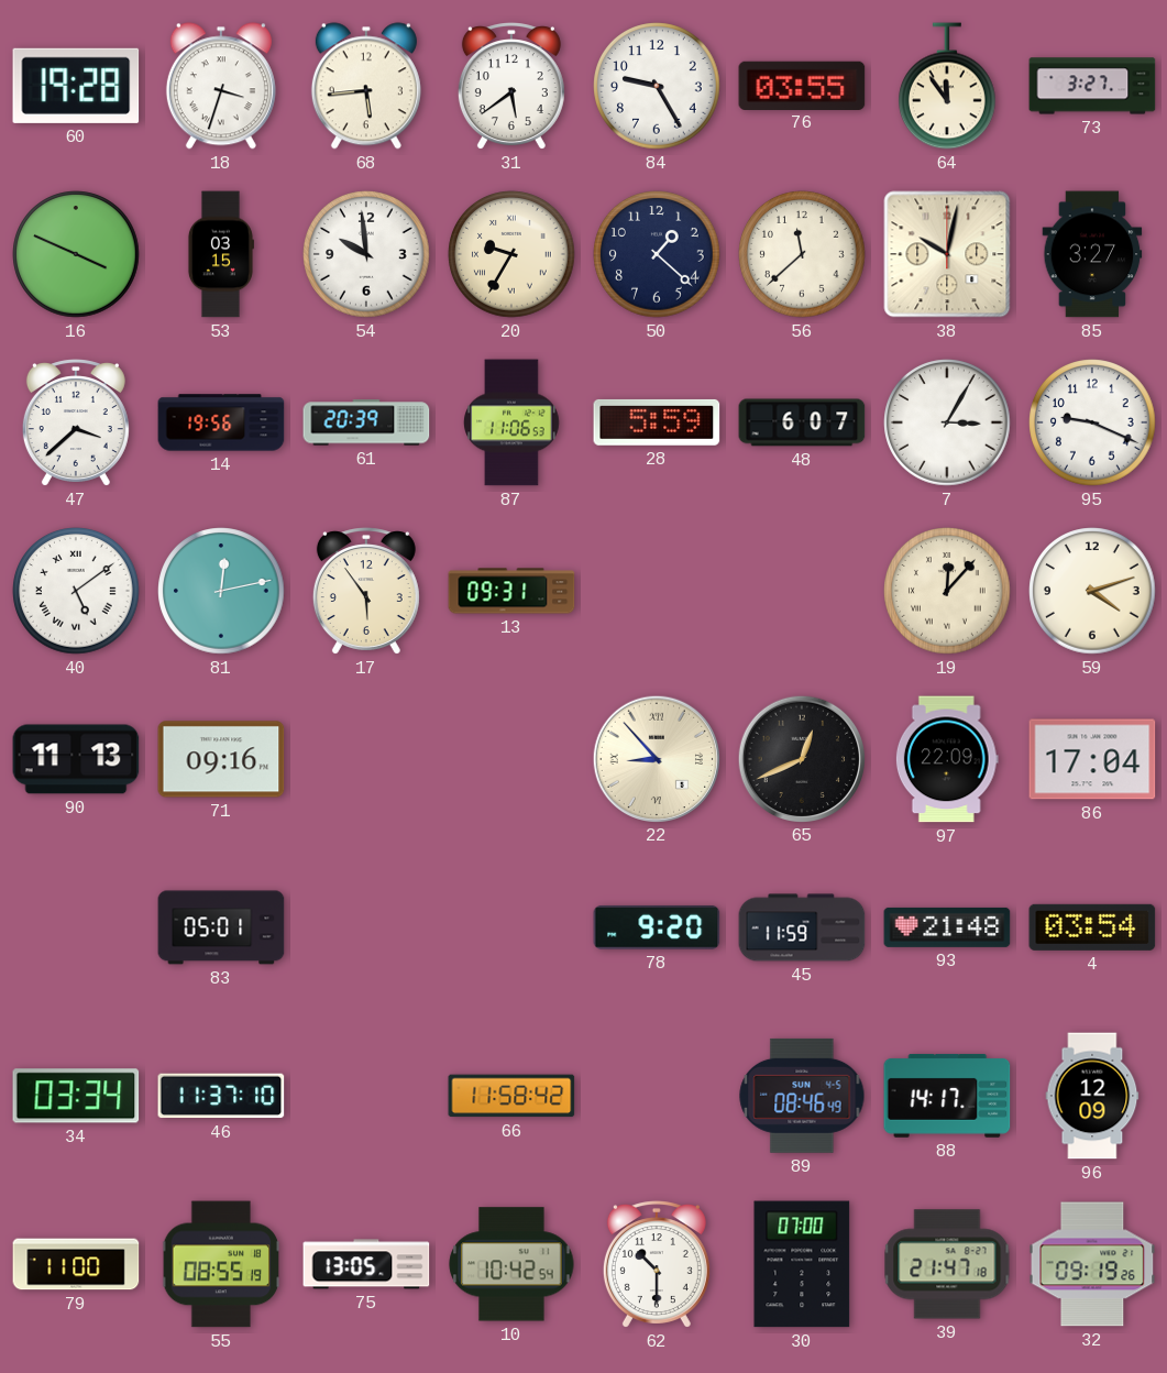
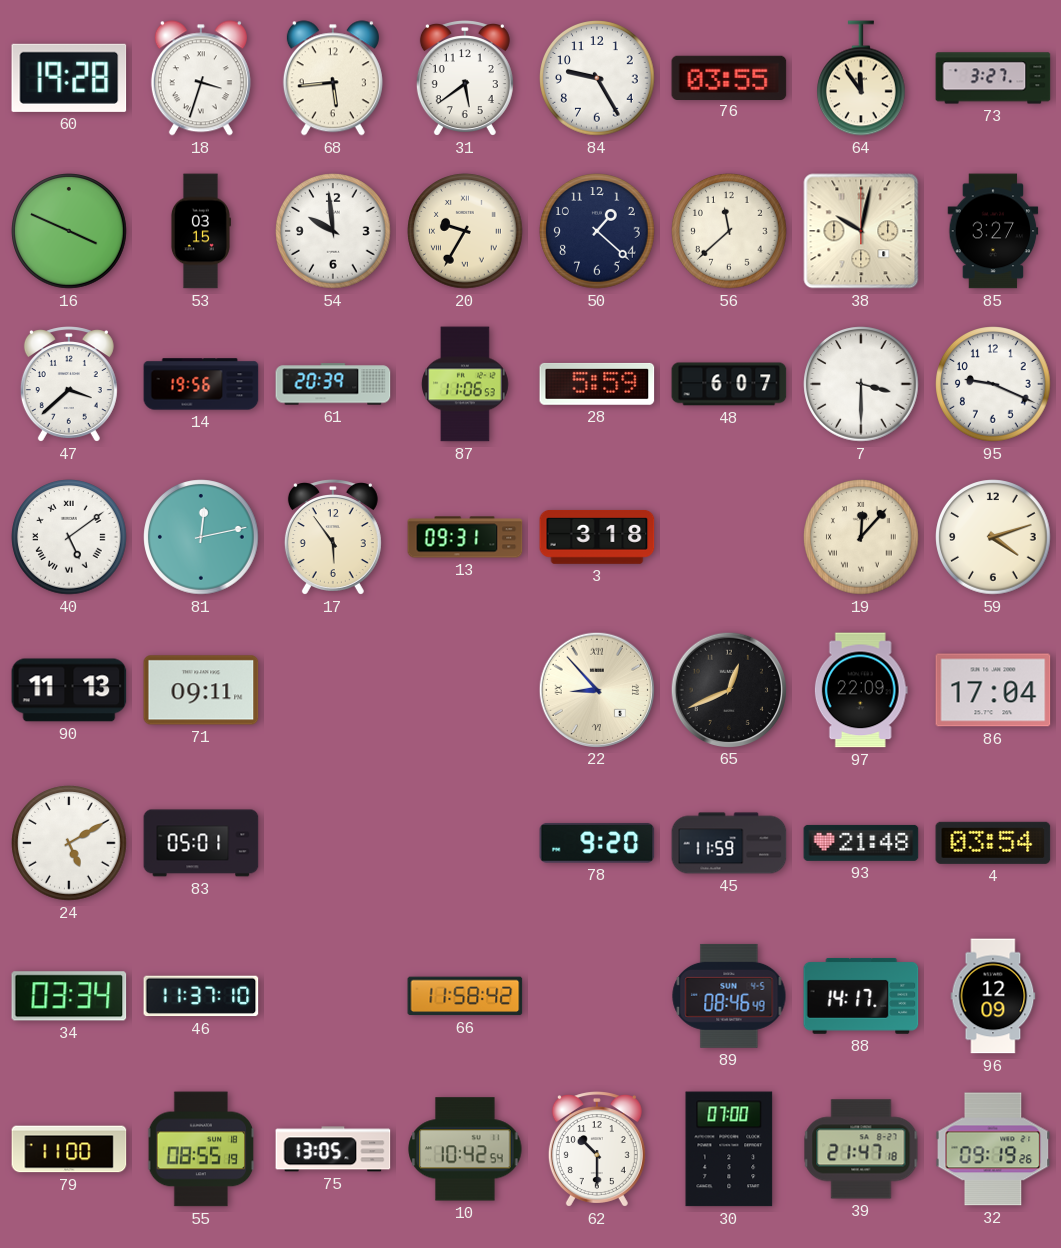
7: 3:05 -> 3:30 (861, 384)
3: none -> 3:18 (597, 537)
71: 09:16 -> 09:11 (201, 690)
24: none -> 5:10 (69, 843)
